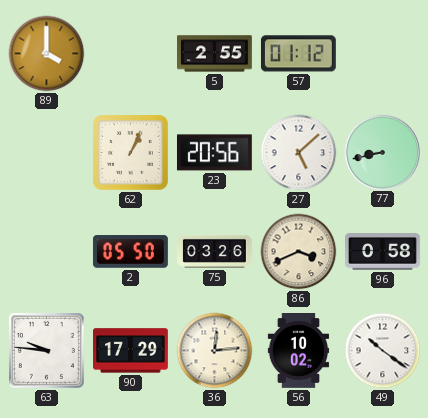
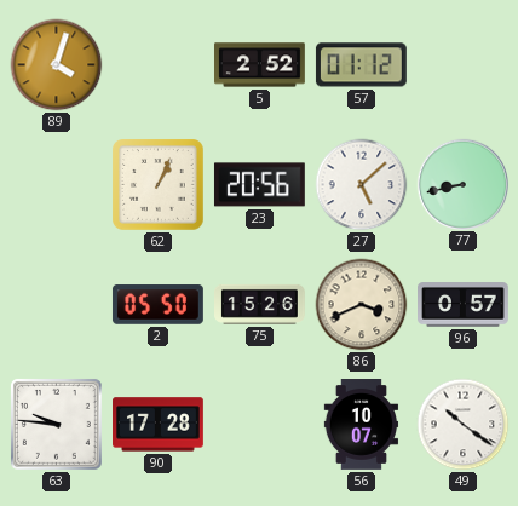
89: 4:00 -> 4:03 (57, 65)
5: 2:55 -> 2:52 (260, 65)
75: 03:26 -> 15:26 (260, 304)
96: 0:58 -> 0:57 (464, 305)
90: 17:29 -> 17:28 (159, 425)
36: 12:14 -> none (215, 351)
56: 10:02 -> 10:07 (362, 425)
